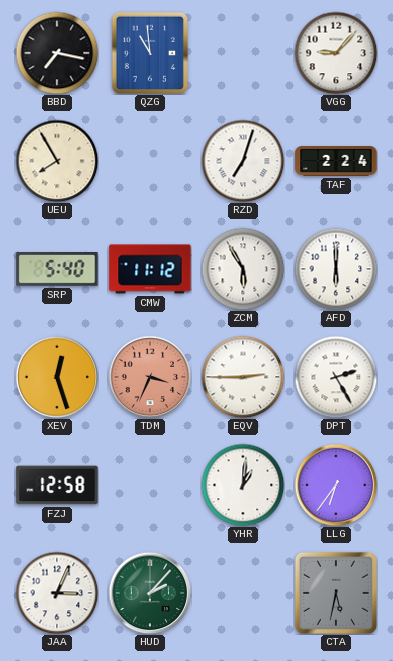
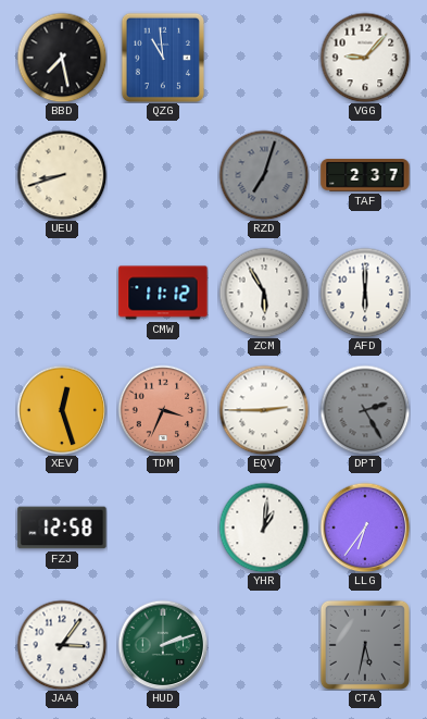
BBD: 7:17 -> 7:28 (62, 58)
UEU: 7:55 -> 8:42 (62, 175)
RZD dial: white -> grey (264, 175)
TAF: 2:24 -> 2:37 (365, 175)
SRP: 5:40 -> none (57, 270)
DPT dial: white -> grey (365, 410)
JAA: 3:04 -> 3:06 (62, 645)
HUD: 2:07 -> 2:12 (163, 645)
